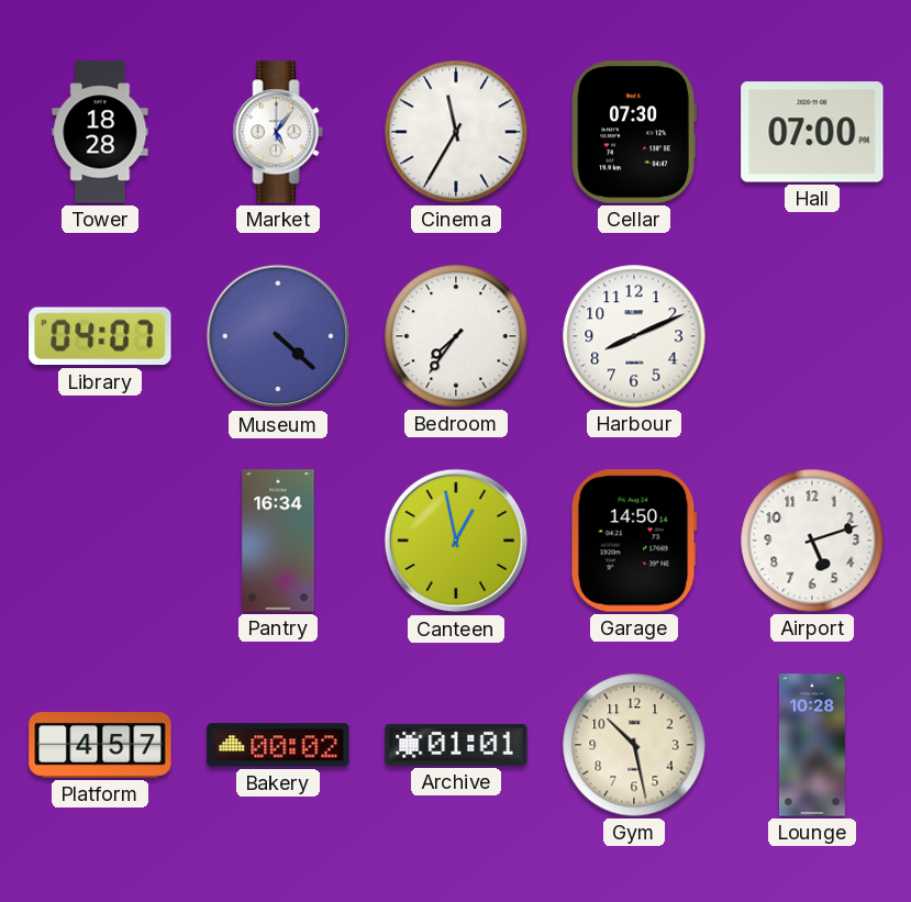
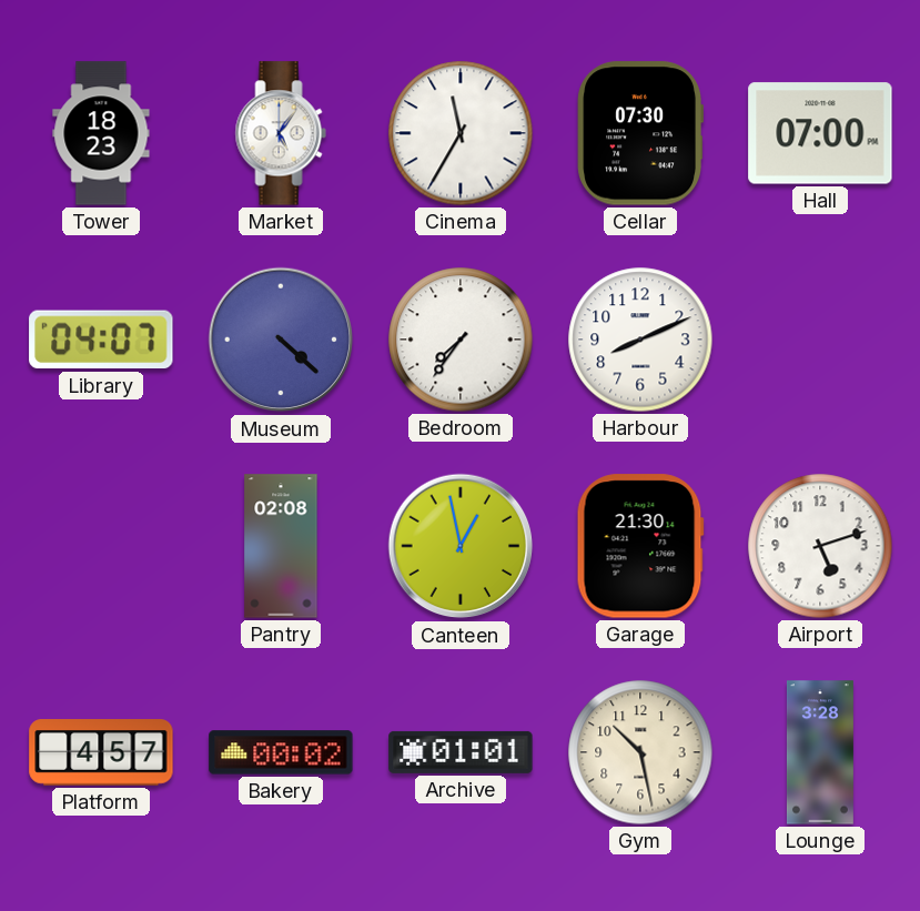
Tower: 18:28 -> 18:23 (101, 133)
Pantry: 16:34 -> 02:08 (281, 546)
Garage: 14:50 -> 21:30 (640, 546)
Lounge: 10:28 -> 3:28 (820, 752)
